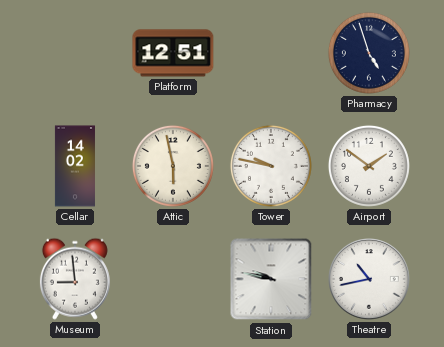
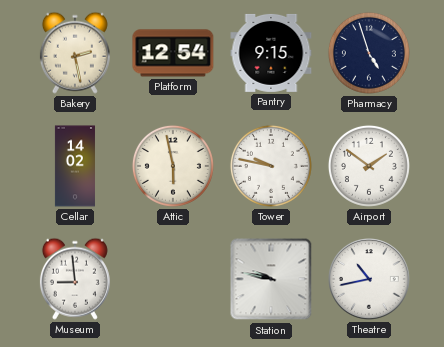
Bakery: none -> 2:28 (75, 53)
Platform: 12:51 -> 12:54 (173, 53)
Pantry: none -> 9:15 (271, 53)
